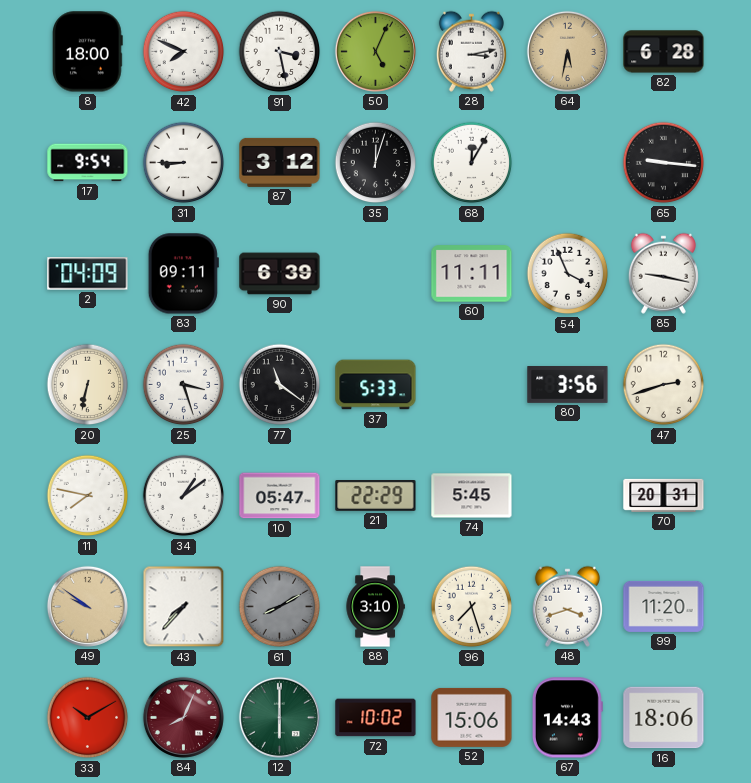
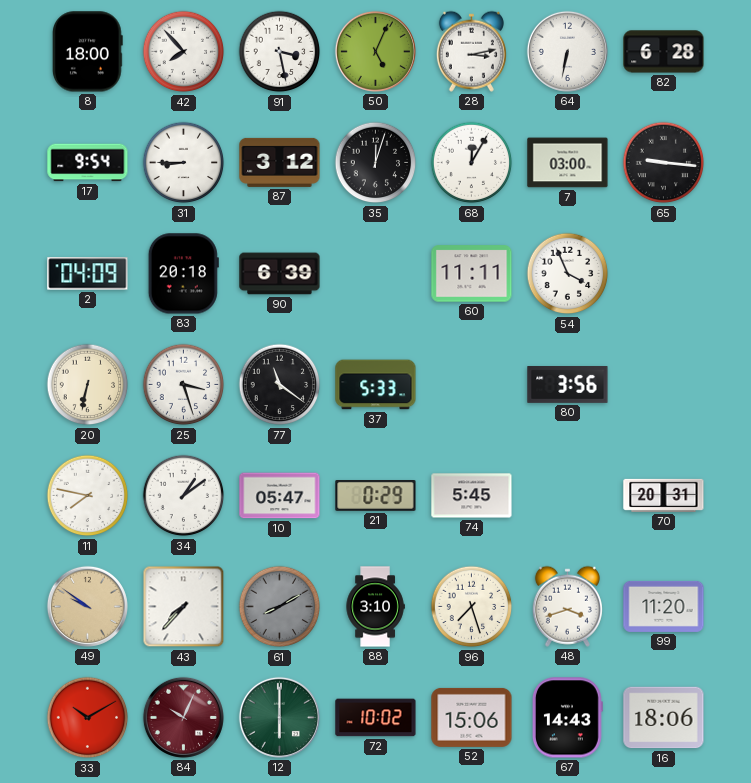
42: 7:49 -> 7:53 (184, 52)
64: 5:32 -> 6:32 (567, 51)
64 dial: champagne -> white (567, 51)
7: none -> 03:00 (568, 163)
83: 09:11 -> 20:18 (183, 274)
85: 9:17 -> none (663, 273)
47: 2:42 -> none (664, 385)
21: 22:29 -> 0:29 (376, 496)
84: 8:04 -> 10:04 (183, 717)
